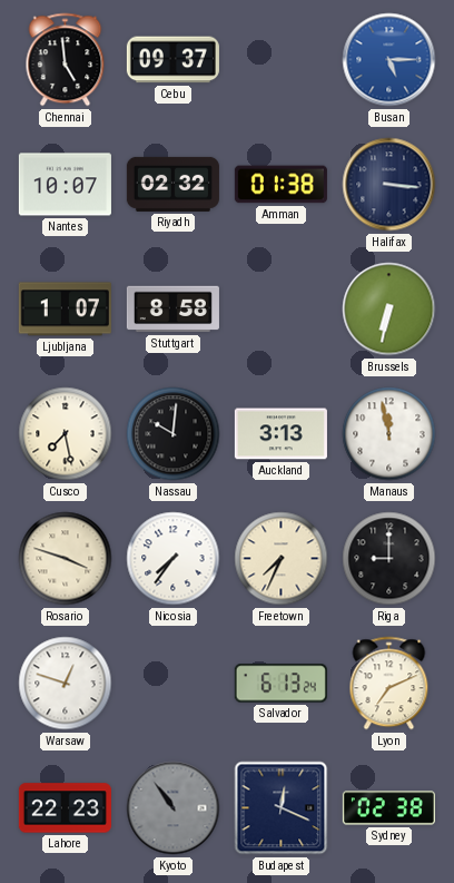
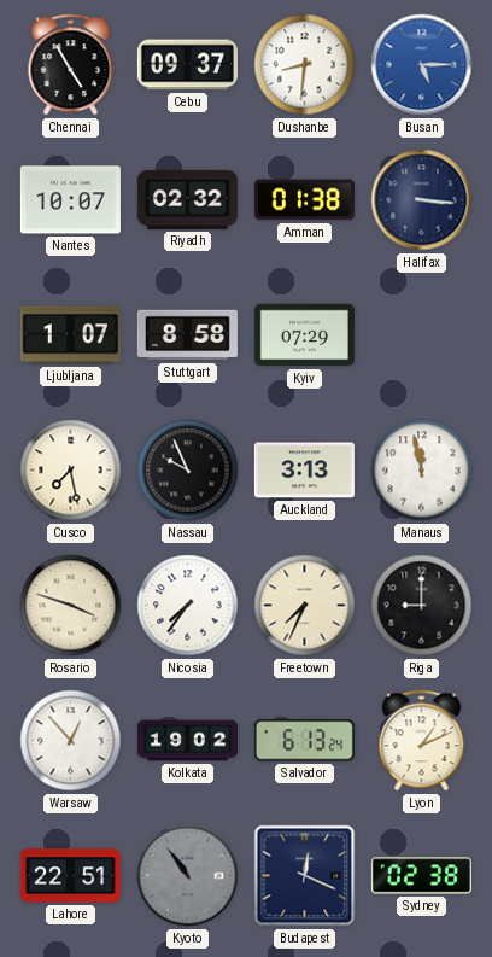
Chennai: 4:59 -> 4:55 (71, 65)
Dushanbe: none -> 8:31 (305, 65)
Kyiv: none -> 07:29 (304, 335)
Brussels: 6:32 -> none (389, 310)
Nassau: 10:01 -> 9:56 (188, 471)
Warsaw: 12:48 -> 12:53 (71, 741)
Kolkata: none -> 19:02 (187, 741)
Lyon: 7:11 -> 1:11 (422, 741)
Lahore: 22:23 -> 22:51 (70, 876)
